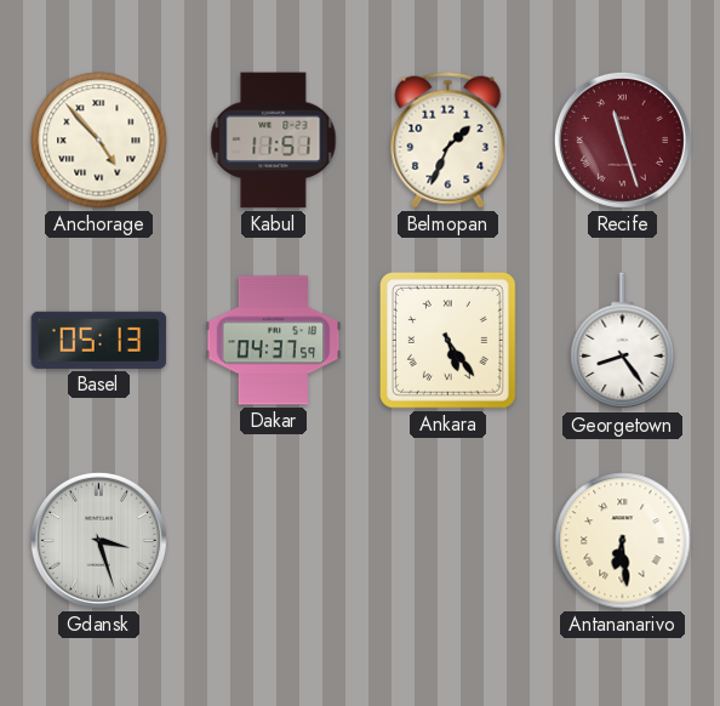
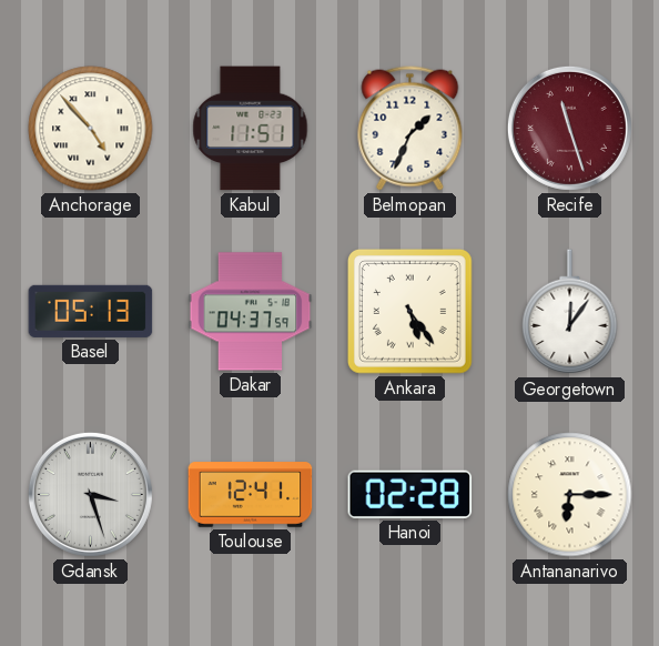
Georgetown: 8:24 -> 12:06 (570, 312)
Toulouse: none -> 12:41 (251, 495)
Hanoi: none -> 02:28 (410, 494)
Antananarivo: 6:29 -> 6:15 (570, 495)
